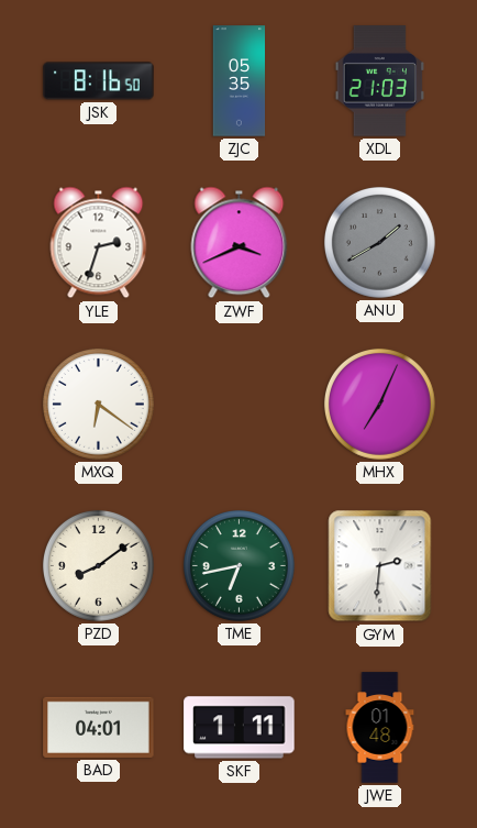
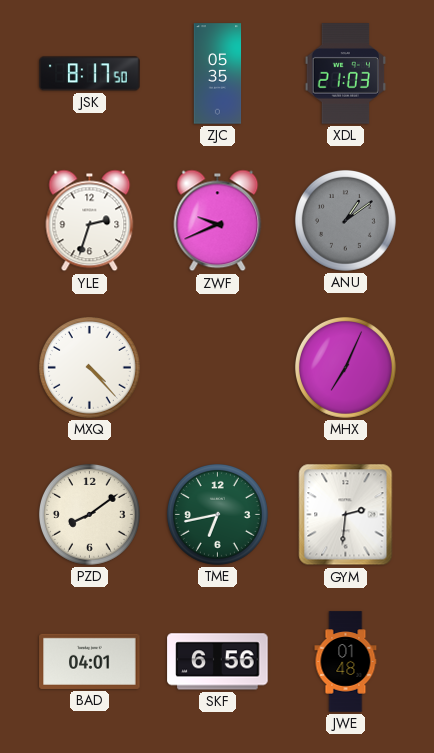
JSK: 8:16 -> 8:17 (90, 74)
ZWF: 3:41 -> 9:41 (218, 221)
ANU: 1:40 -> 1:09 (345, 220)
MXQ: 6:21 -> 4:23 (89, 367)
SKF: 1:11 -> 6:56 (218, 662)
